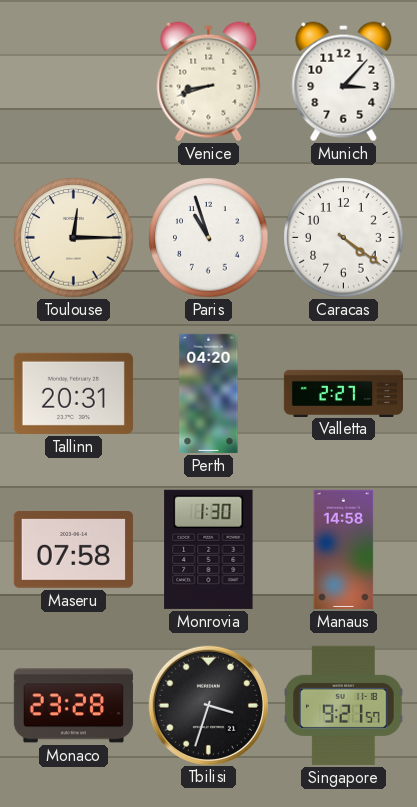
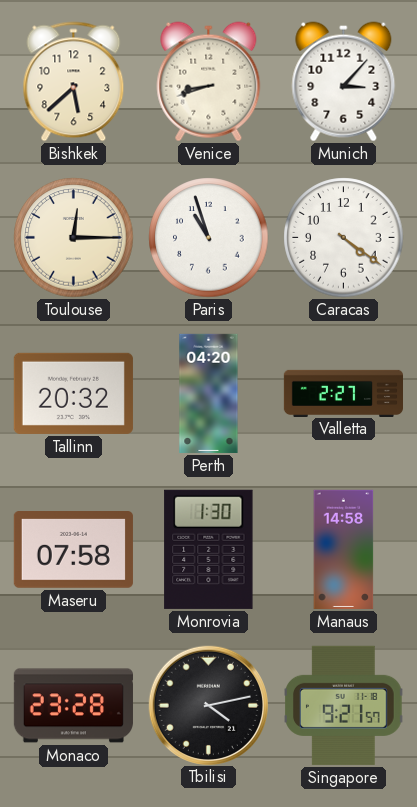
Bishkek: none -> 5:38 (74, 82)
Tallinn: 20:31 -> 20:32 (73, 393)
Tbilisi: 3:33 -> 4:13 (208, 705)
